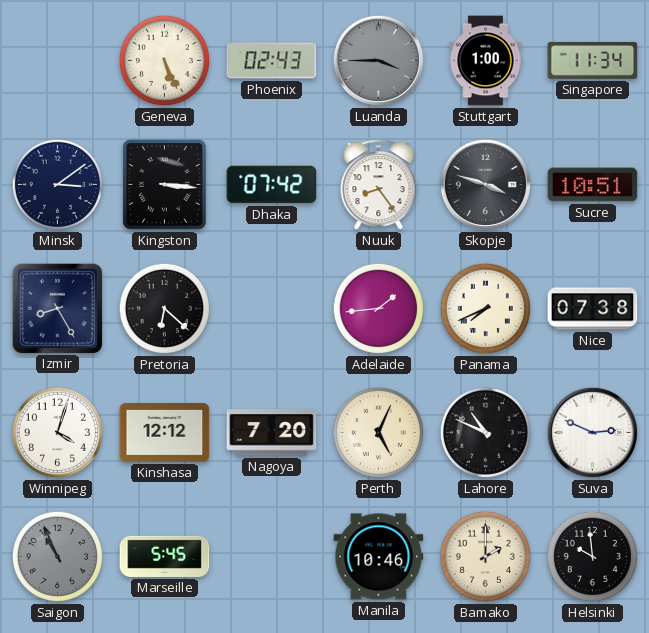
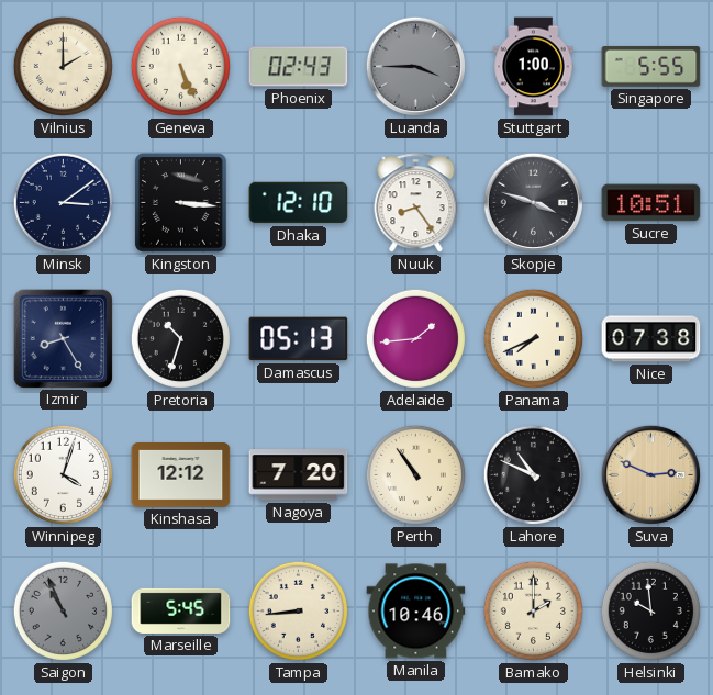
Vilnius: none -> 2:00 (63, 66)
Singapore: 11:34 -> 5:55 (651, 66)
Dhaka: 07:42 -> 12:10 (299, 203)
Pretoria: 6:22 -> 10:33 (180, 338)
Damascus: none -> 05:13 (299, 339)
Perth: 5:04 -> 10:54 (415, 474)
Suva dial: white -> champagne (650, 474)
Tampa: none -> 8:44 (298, 610)
